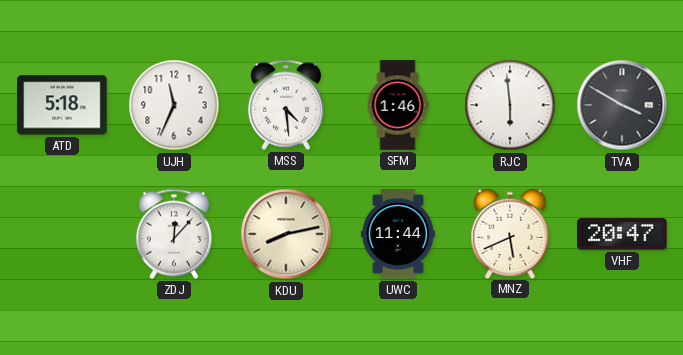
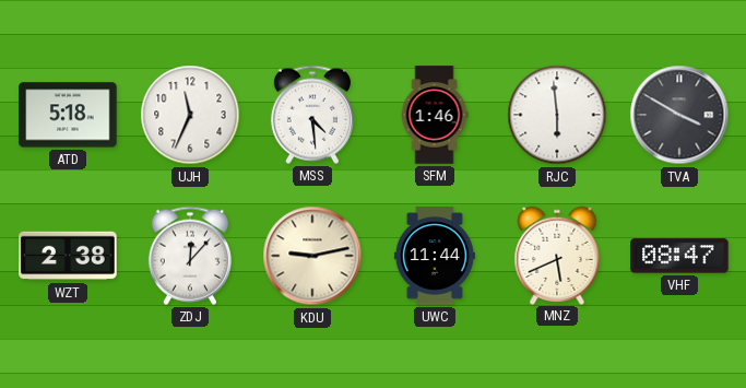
WZT: none -> 2:38 (68, 256)
KDU: 8:13 -> 9:13 (312, 256)
VHF: 20:47 -> 08:47 (679, 256)
